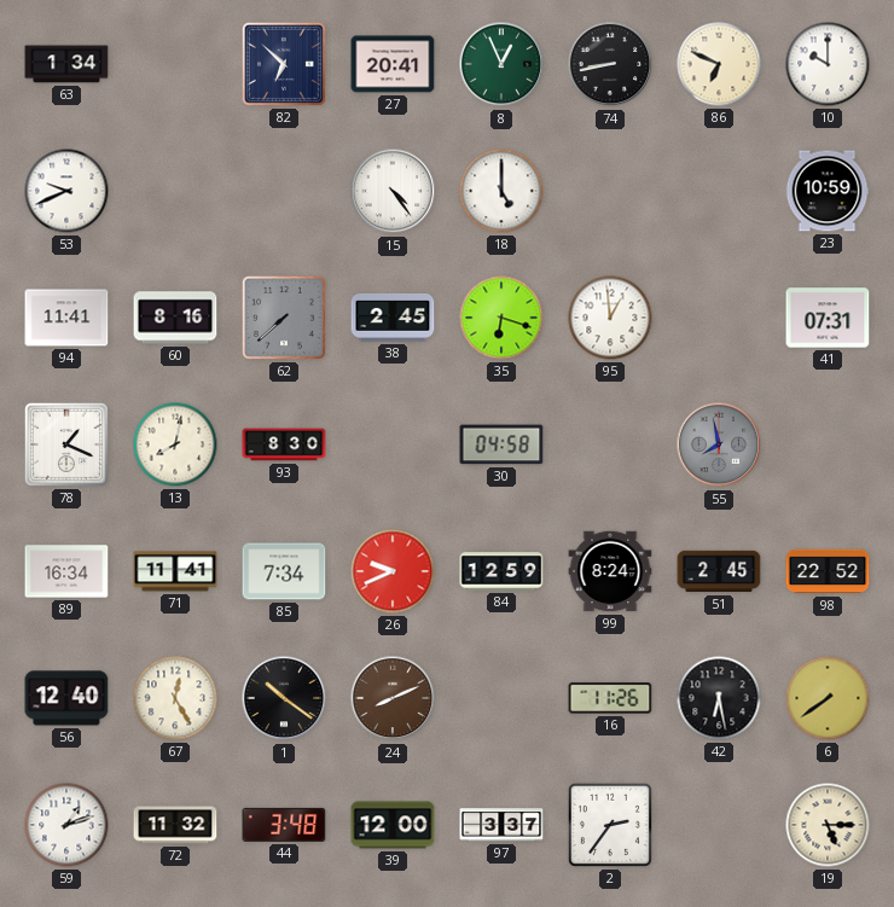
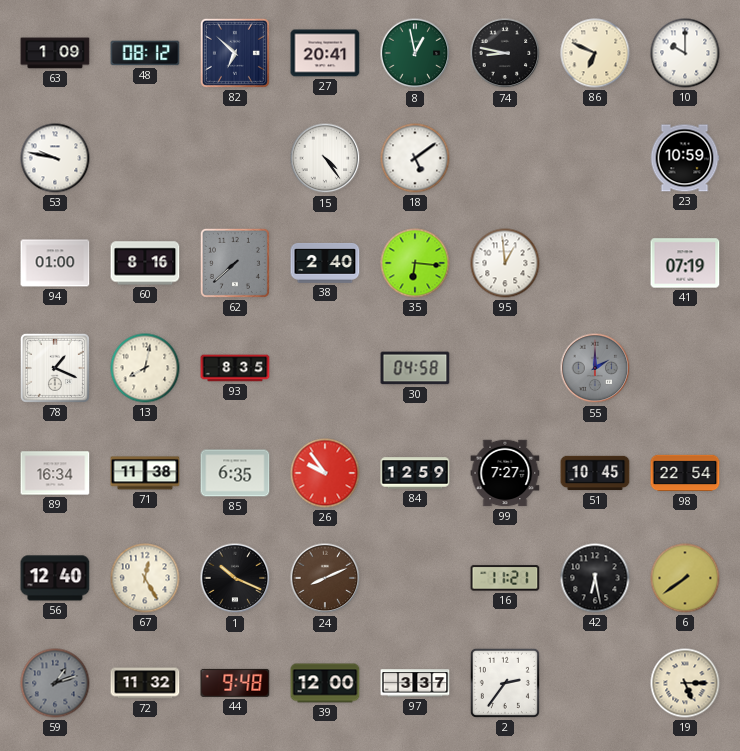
63: 1:34 -> 1:09 (55, 53)
48: none -> 08:12 (145, 53)
8: 12:56 -> 12:58 (415, 53)
74: 8:43 -> 8:47 (505, 53)
53: 9:41 -> 9:47 (55, 158)
18: 5:00 -> 5:09 (415, 158)
94: 11:41 -> 01:00 (55, 263)
38: 2:45 -> 2:40 (325, 263)
35: 6:18 -> 6:16 (415, 263)
41: 07:31 -> 07:19 (685, 263)
93: 8:30 -> 8:35 (235, 368)
55: 7:58 -> 2:00 (595, 368)
71: 11:41 -> 11:38 (145, 473)
85: 7:34 -> 6:35 (235, 473)
26: 9:41 -> 9:54 (325, 473)
99: 8:24 -> 7:27 (505, 473)
51: 2:45 -> 10:45 (595, 473)
98: 22:52 -> 22:54 (685, 473)
1: 10:21 -> 10:19 (235, 578)
16: 11:26 -> 11:21 (505, 578)
59 dial: white -> grey (55, 683)
44: 3:48 -> 9:48 (235, 683)
